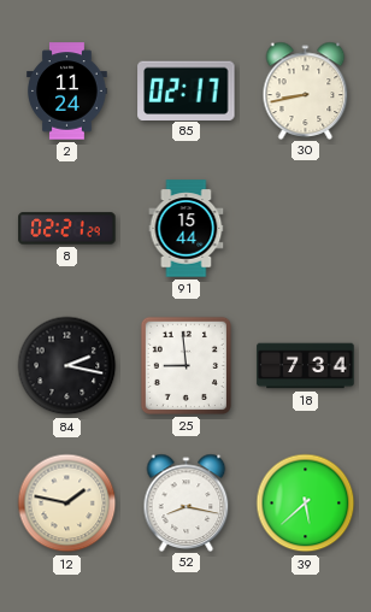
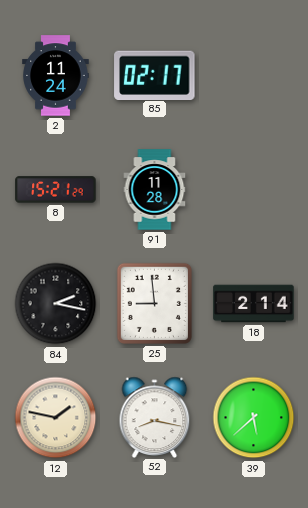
30: 8:43 -> none (306, 90)
8: 02:21 -> 15:21 (56, 190)
91: 15:44 -> 11:28 (155, 190)
18: 7:34 -> 2:14 (254, 304)
